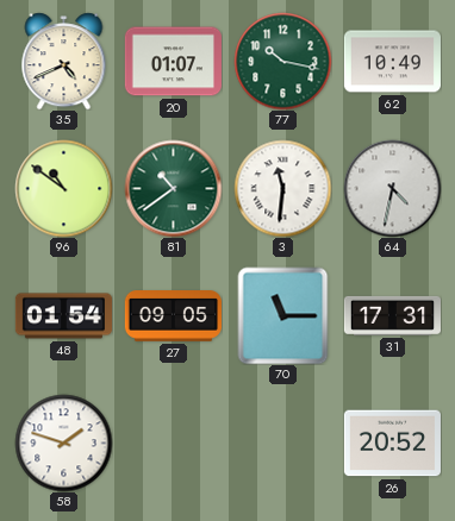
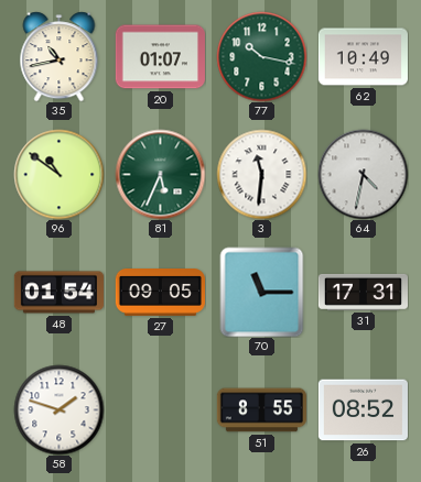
35: 4:41 -> 10:43 (60, 56)
81: 10:39 -> 5:34 (160, 174)
51: none -> 8:55 (261, 410)
26: 20:52 -> 08:52 (363, 410)
